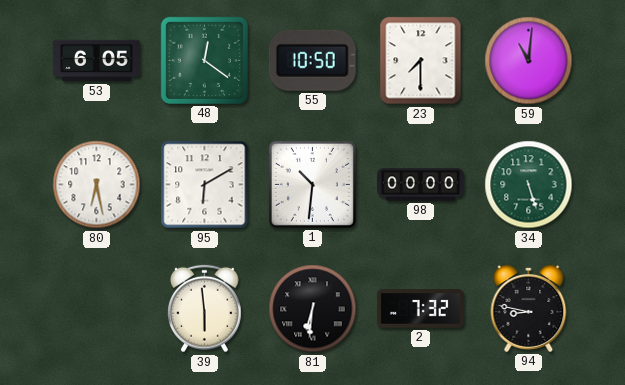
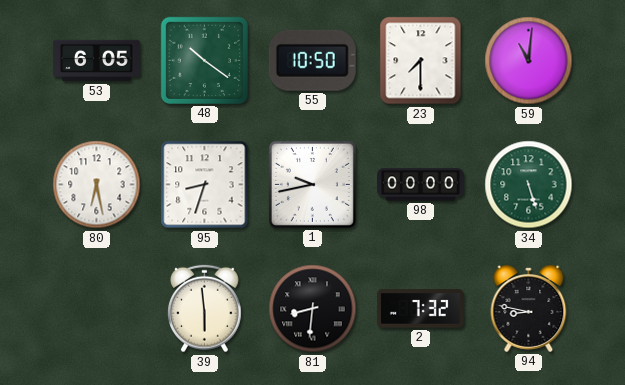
48: 12:21 -> 10:21 (204, 60)
95: 6:10 -> 8:33 (205, 185)
1: 10:31 -> 9:43 (312, 184)
81: 6:31 -> 8:31 (313, 309)
